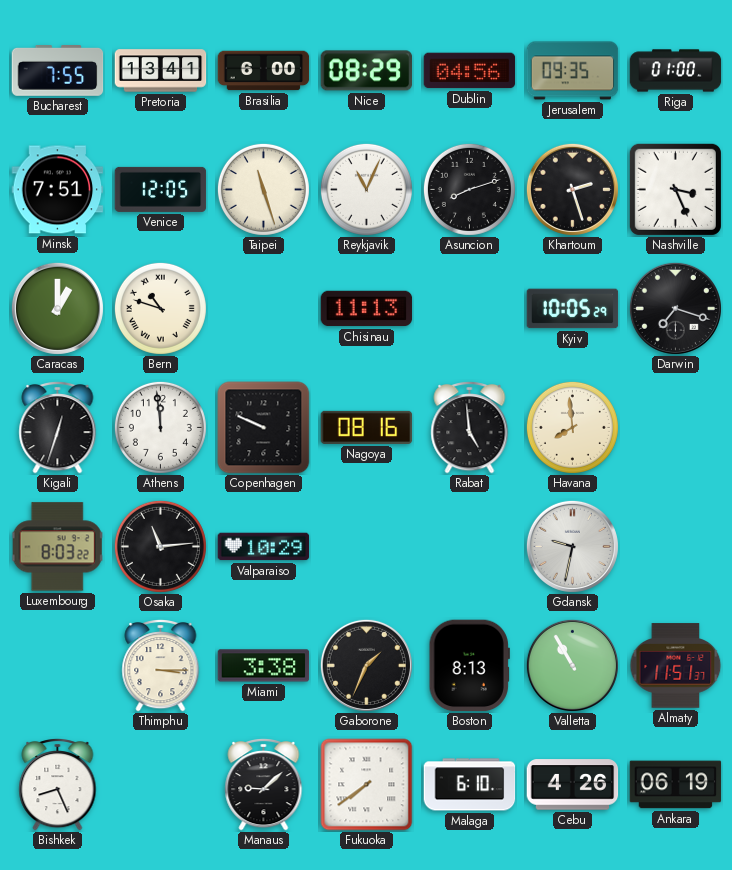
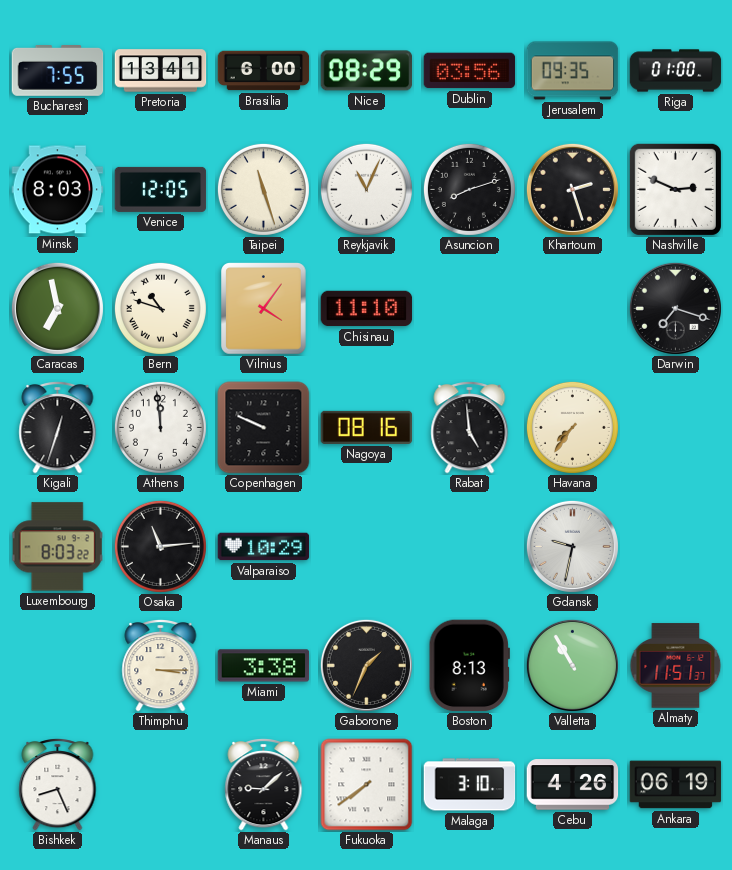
Dublin: 04:56 -> 03:56 (470, 71)
Minsk: 7:51 -> 8:03 (58, 190)
Nashville: 3:26 -> 2:49 (675, 189)
Caracas: 1:00 -> 6:58 (57, 308)
Vilnius: none -> 4:06 (264, 309)
Chisinau: 11:13 -> 11:10 (367, 309)
Kyiv: 10:05 -> none (573, 309)
Havana: 7:59 -> 7:36 (572, 427)
Malaga: 6:10 -> 3:10 (470, 785)
